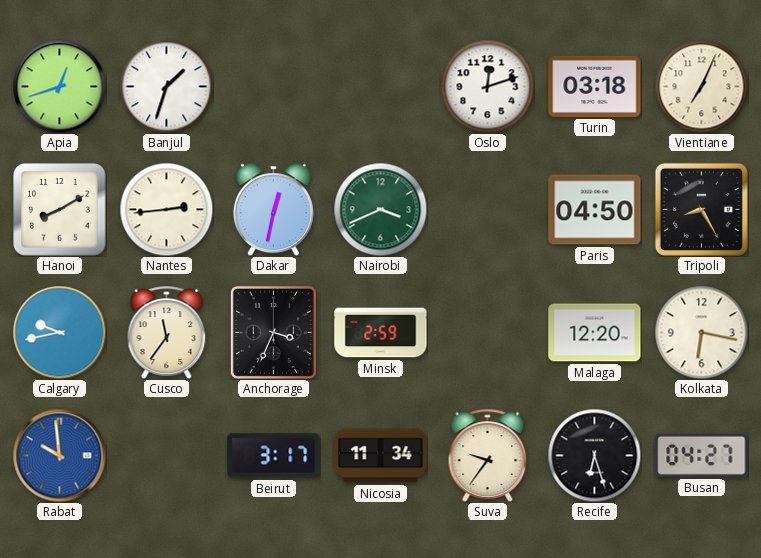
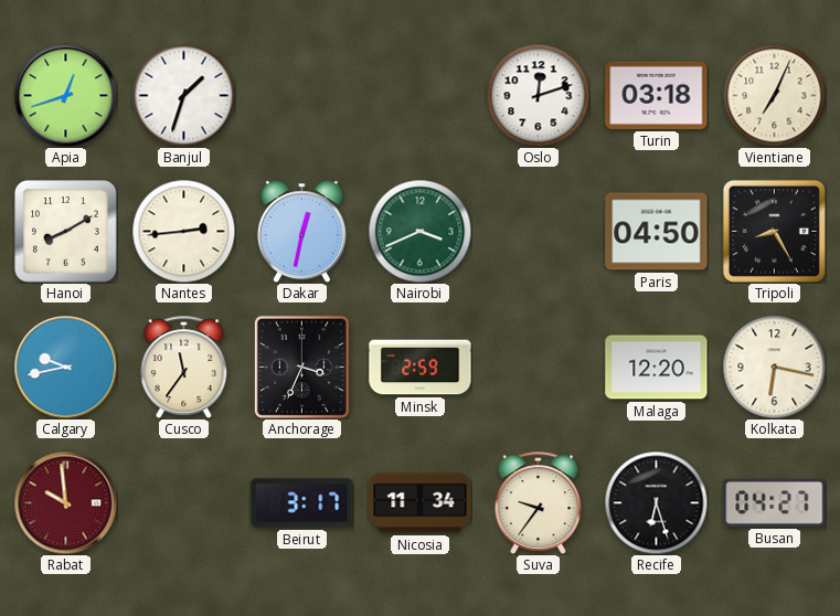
Rabat dial: blue -> burgundy (65, 502)
